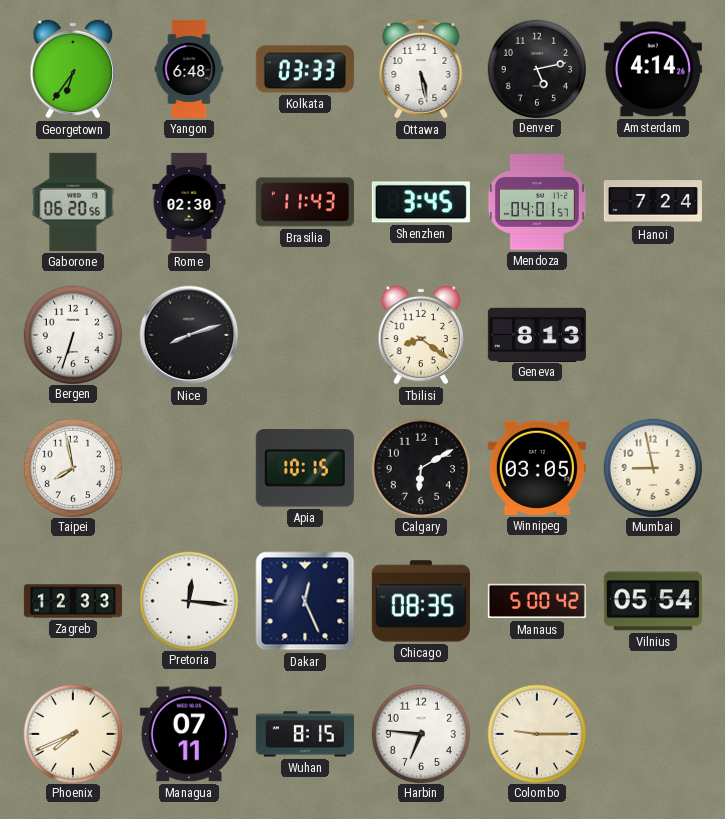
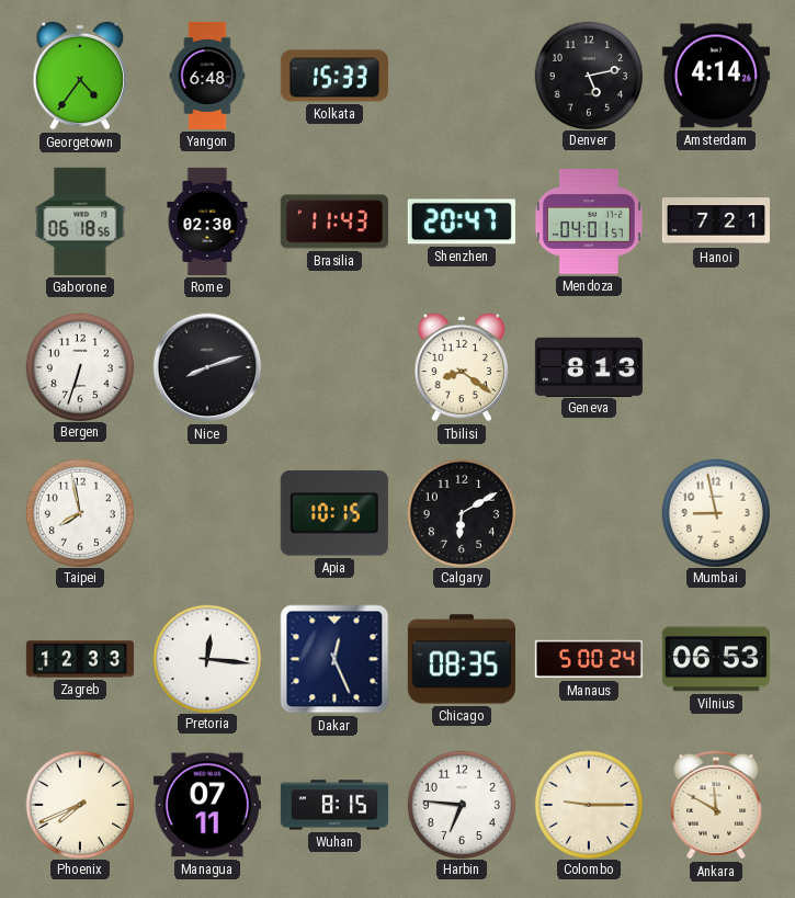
Georgetown: 6:36 -> 4:36 (80, 76)
Kolkata: 03:33 -> 15:33 (334, 76)
Ottawa: 5:28 -> none (421, 69)
Gaborone: 06:20 -> 06:18 (80, 221)
Shenzhen: 3:45 -> 20:47 (462, 221)
Hanoi: 7:24 -> 7:21 (716, 221)
Winnipeg: 03:05 -> none (537, 468)
Manaus: 5:00:42 -> 5:00:24 (589, 659)
Vilnius: 05:54 -> 06:53 (716, 659)
Ankara: none -> 11:50 (716, 805)
